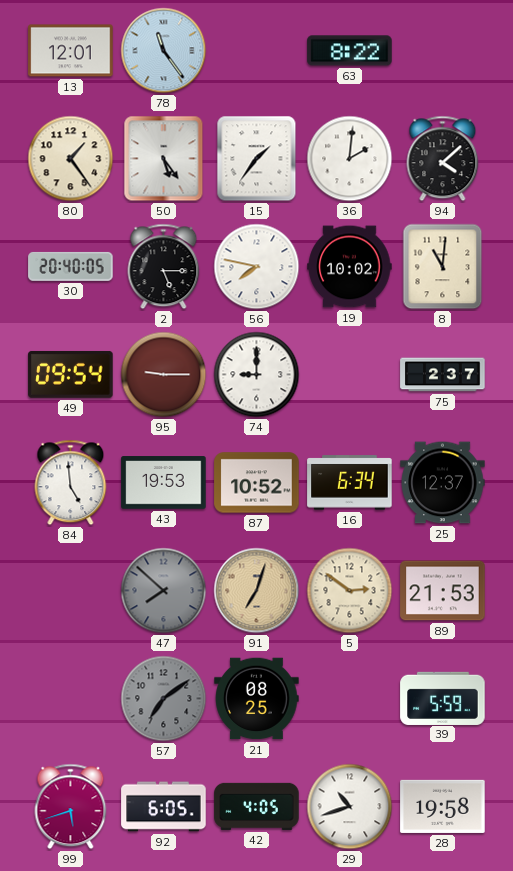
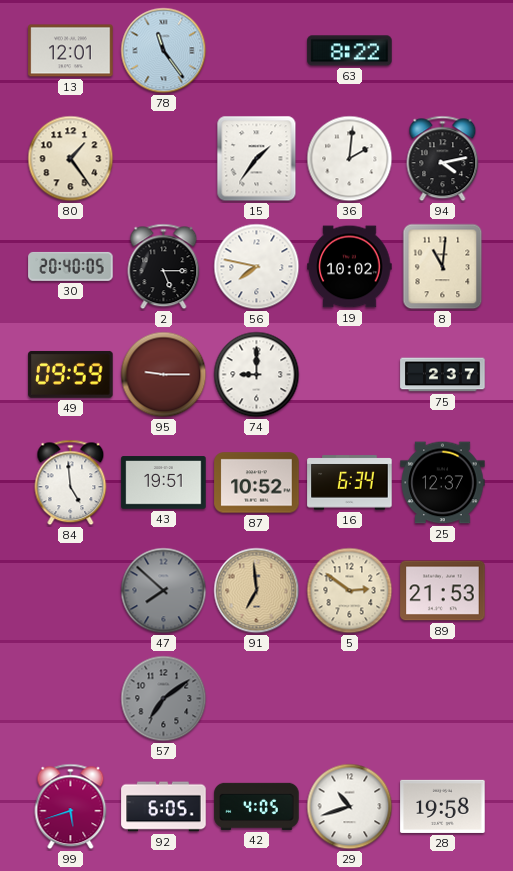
50: 5:24 -> none (164, 159)
94: 4:08 -> 4:13 (443, 159)
49: 09:54 -> 09:59 (71, 374)
43: 19:53 -> 19:51 (164, 483)
91: 7:03 -> 6:59 (257, 591)
21: 08:25 -> none (257, 699)
39: 5:59 -> none (443, 698)
